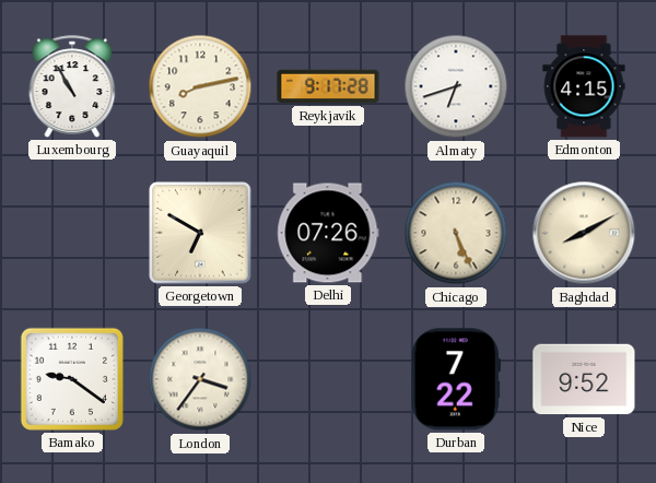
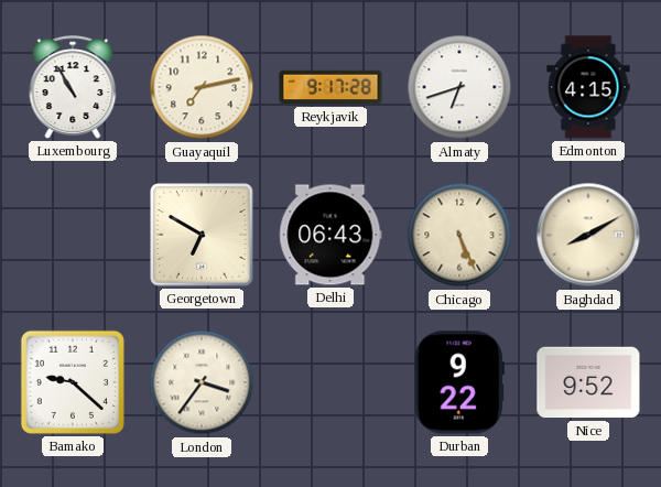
Guayaquil: 8:13 -> 7:13 (202, 87)
Delhi: 07:26 -> 06:43 (330, 235)
Bamako: 9:21 -> 9:22 (73, 382)
Durban: 7:22 -> 9:22 (459, 382)
